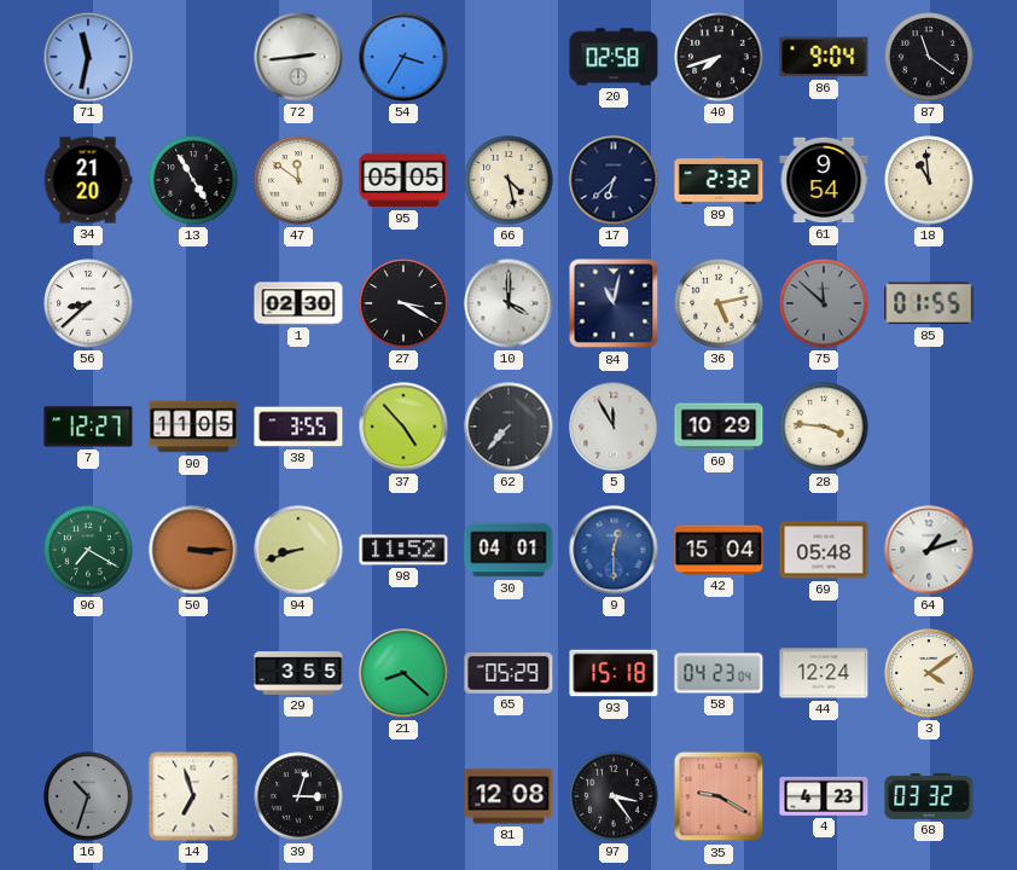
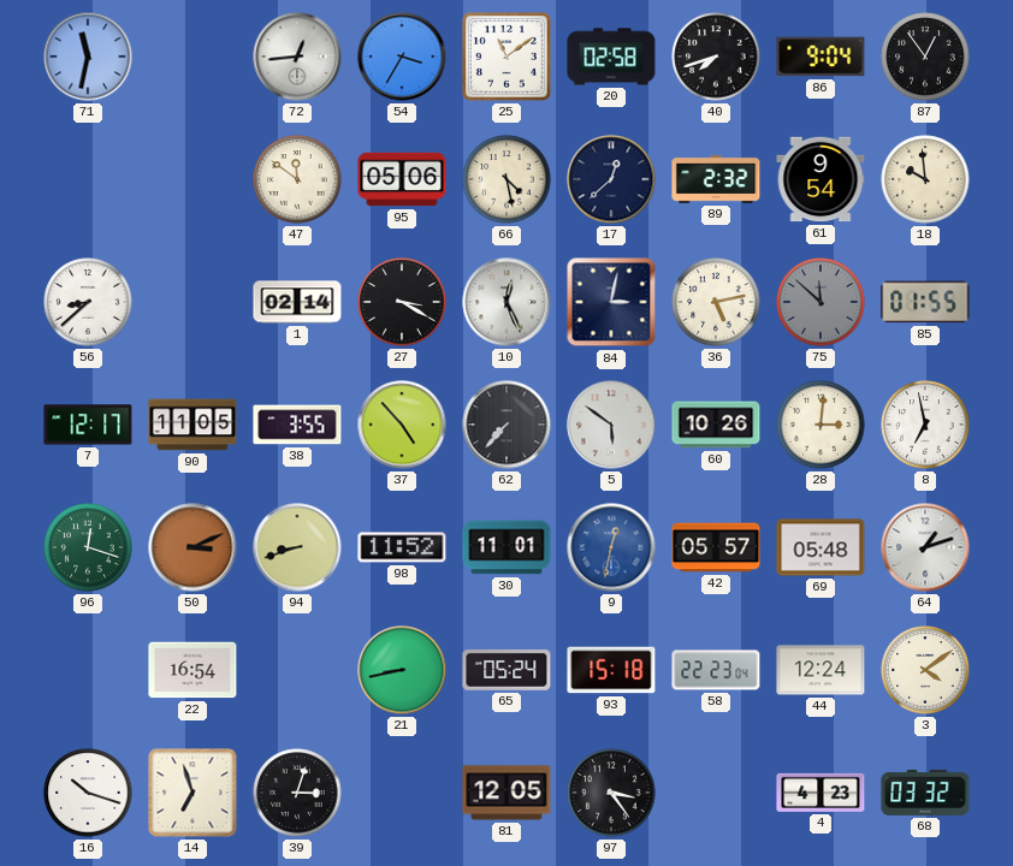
72: 2:44 -> 12:44 (297, 57)
25: none -> 11:09 (506, 57)
87: 11:21 -> 12:54 (925, 57)
34: 21:20 -> none (88, 180)
13: 4:55 -> none (193, 180)
95: 05:05 -> 05:06 (402, 179)
17: 6:38 -> 12:38 (611, 179)
18: 10:59 -> 9:59 (925, 179)
1: 02:30 -> 02:14 (297, 302)
10: 4:00 -> 12:26 (506, 302)
84: 11:02 -> 3:02 (611, 302)
7: 12:27 -> 12:17 (88, 425)
5: 11:55 -> 5:51 (611, 425)
60: 10:29 -> 10:26 (716, 425)
28: 3:46 -> 3:01 (821, 425)
8: none -> 6:58 (925, 425)
96: 7:20 -> 12:18 (88, 547)
50: 3:15 -> 3:11 (192, 547)
30: 04:01 -> 11:01 (506, 547)
9: 12:30 -> 12:32 (611, 547)
42: 15:04 -> 05:57 (716, 547)
22: none -> 16:54 (192, 670)
29: 3:55 -> none (298, 674)
21: 8:22 -> 8:43 (402, 670)
65: 05:29 -> 05:24 (506, 670)
58: 04:23 -> 22:23 (716, 670)
16: 10:33 -> 10:18 (88, 793)
16 dial: grey -> white (88, 793)
81: 12:08 -> 12:05 (506, 793)
35: 9:20 -> none (719, 796)
